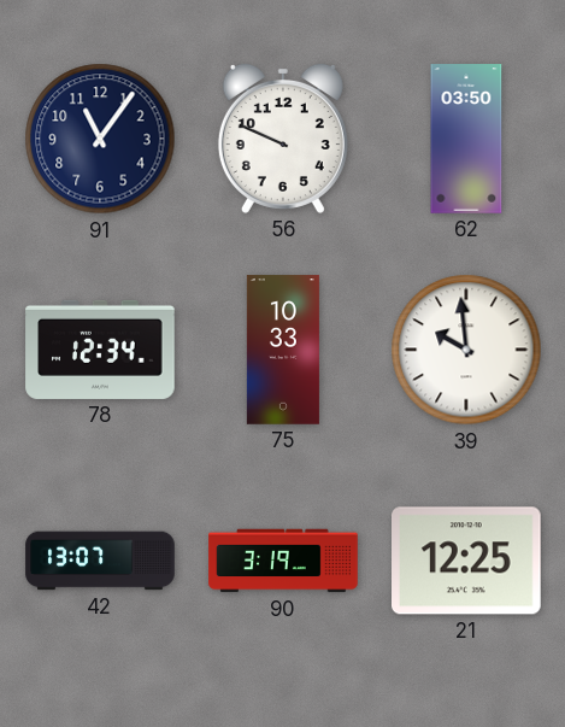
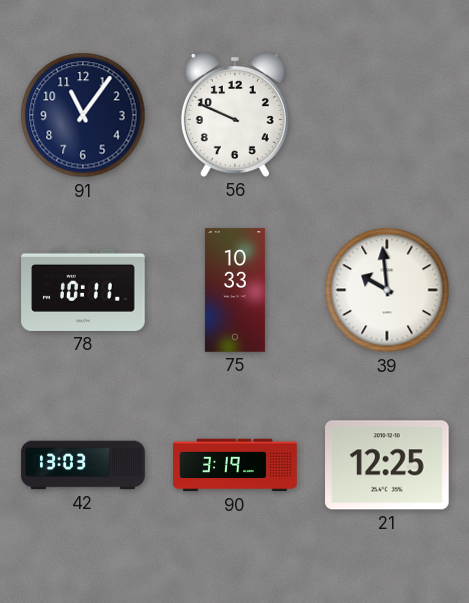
62: 03:50 -> none (466, 139)
78: 12:34 -> 10:11 (83, 290)
42: 13:07 -> 13:03 (83, 465)
